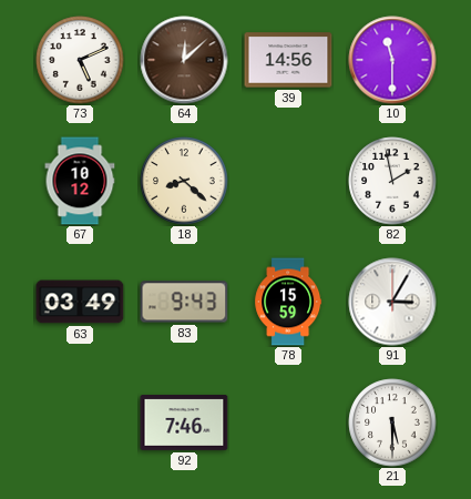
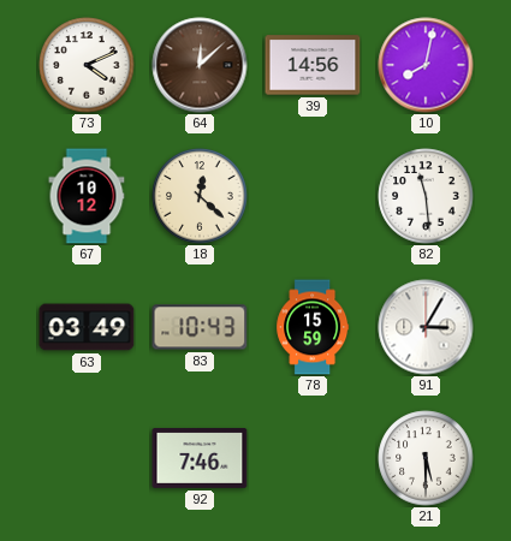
73: 5:11 -> 4:11 (87, 65)
10: 11:30 -> 8:02 (426, 65)
18: 8:22 -> 12:22 (200, 196)
82: 1:58 -> 11:29 (426, 196)
83: 9:43 -> 10:43 (200, 327)
